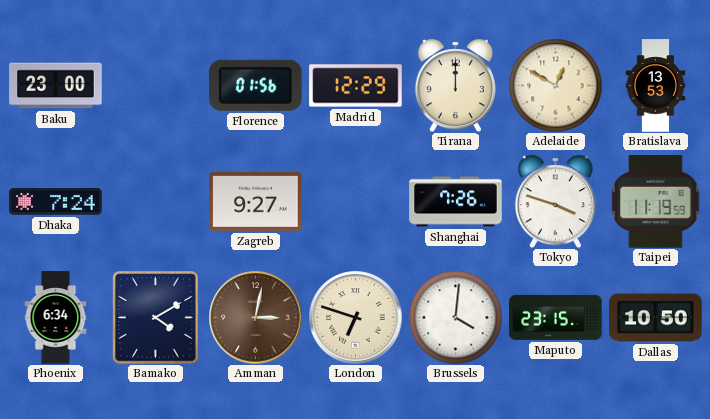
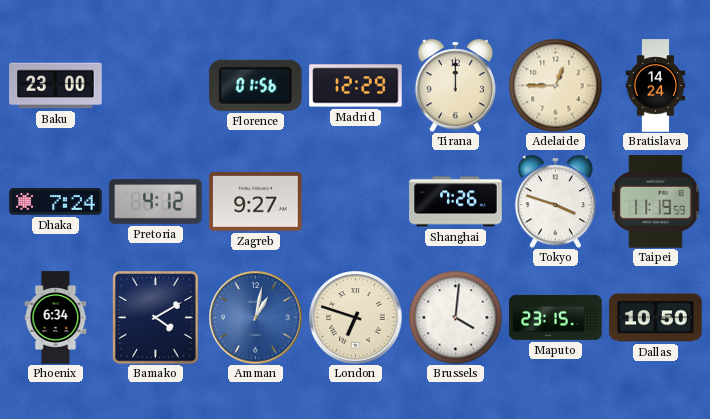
Adelaide: 12:50 -> 12:45 (555, 85)
Bratislava: 13:53 -> 14:24 (656, 86)
Pretoria: none -> 4:12 (156, 202)
Amman: 3:02 -> 1:02 (255, 317)
Amman dial: brown -> blue (255, 317)
